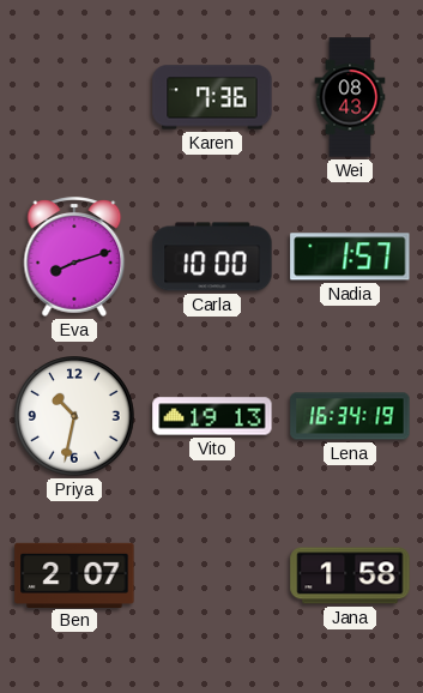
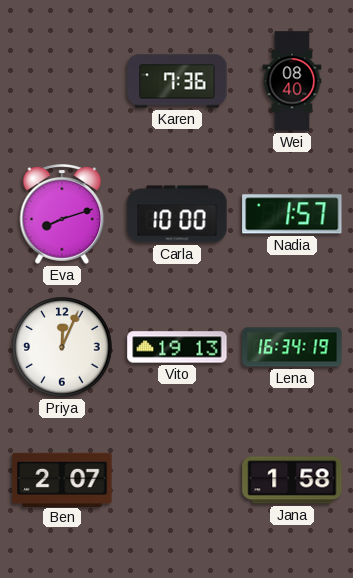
Wei: 08:43 -> 08:40 (292, 81)
Priya: 10:32 -> 12:04 (62, 347)
